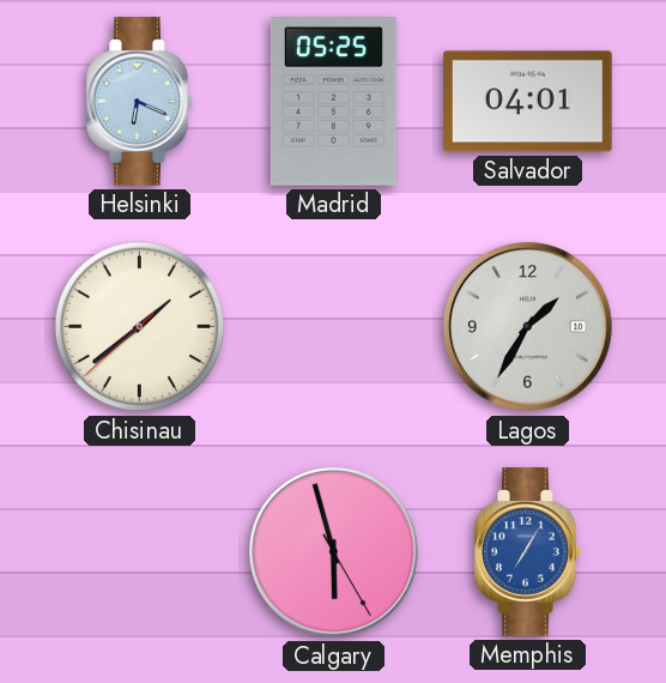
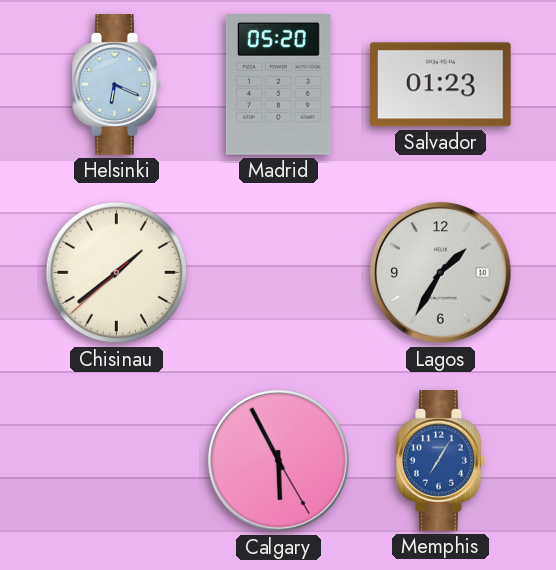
Madrid: 05:25 -> 05:20 (278, 85)
Salvador: 04:01 -> 01:23 (441, 85)
Calgary: 5:57 -> 5:55 (279, 461)
